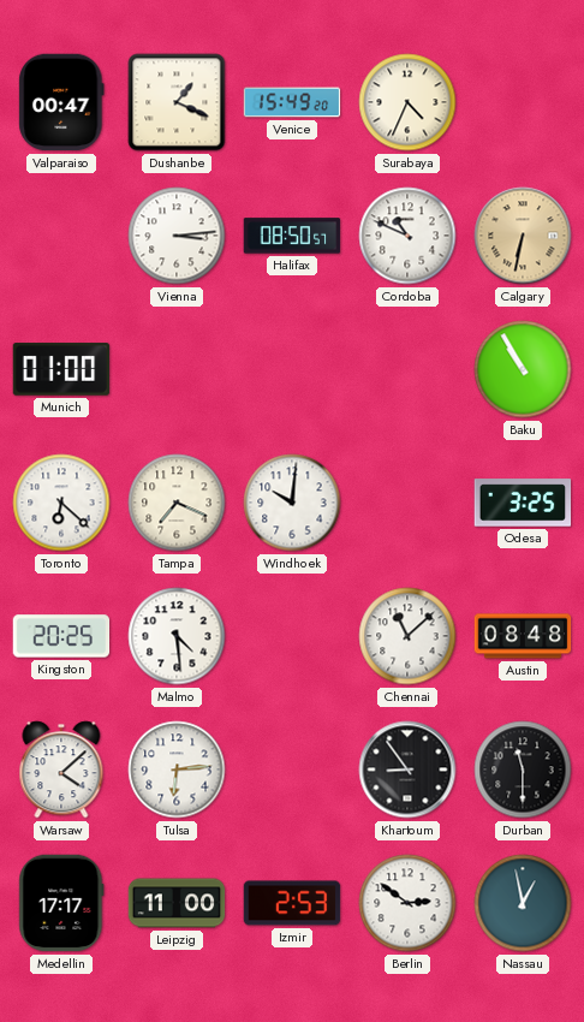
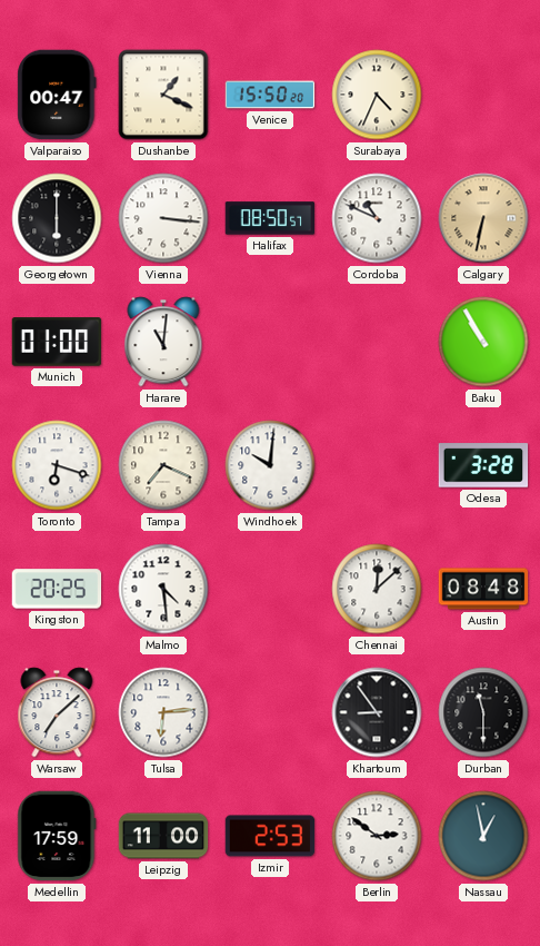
Venice: 15:49 -> 15:50 (270, 95)
Georgetown: none -> 6:00 (57, 218)
Vienna: 3:14 -> 3:16 (163, 218)
Harare: none -> 11:01 (163, 342)
Toronto: 6:22 -> 6:18 (57, 465)
Odesa: 3:25 -> 3:28 (483, 465)
Chennai: 11:08 -> 12:08 (377, 589)
Warsaw: 4:08 -> 7:08 (57, 712)
Medellin: 17:17 -> 17:59 (57, 836)
